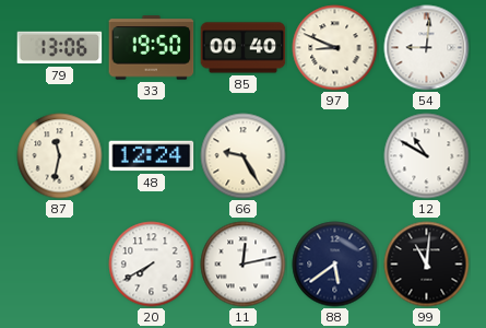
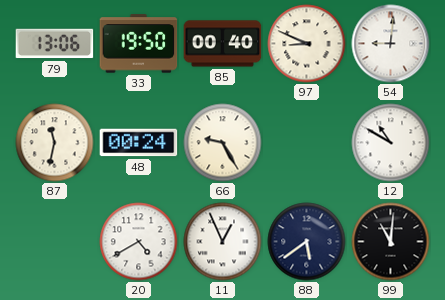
48: 12:24 -> 00:24 (139, 143)
20: 7:40 -> 4:40 (139, 242)
11: 12:13 -> 12:56 (223, 242)
